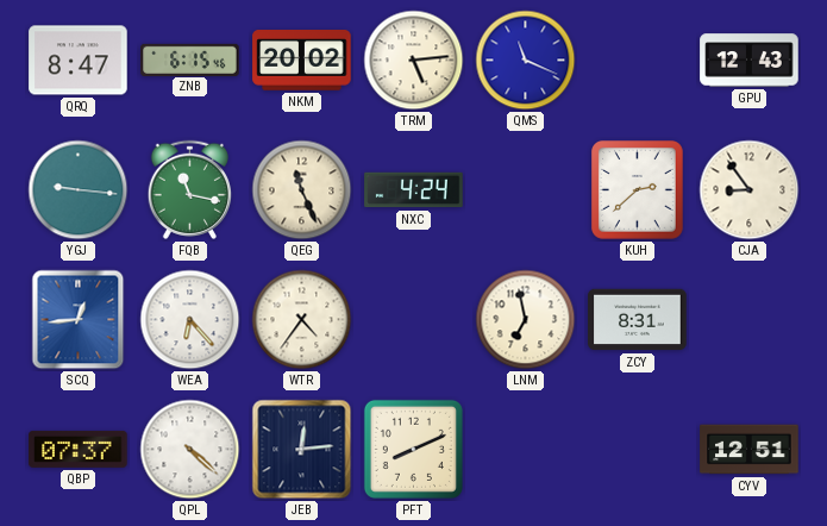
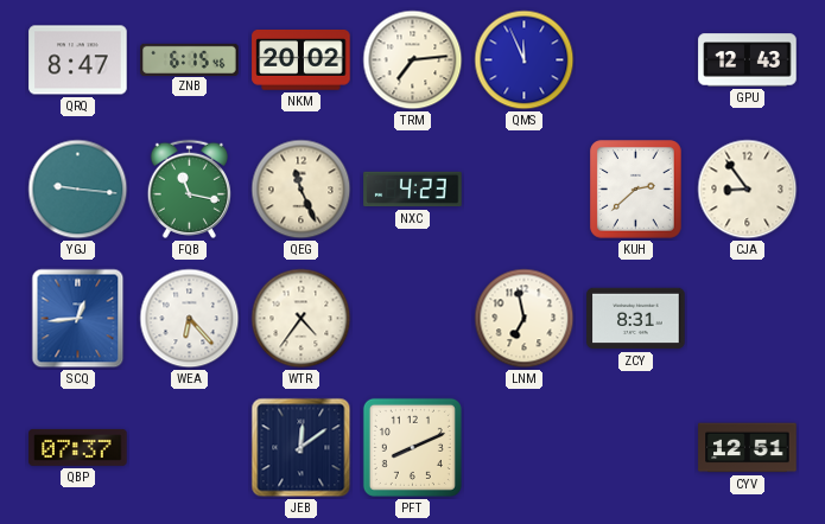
TRM: 5:14 -> 7:14 (413, 60)
QMS: 11:19 -> 11:56 (525, 60)
NXC: 4:24 -> 4:23 (413, 190)
QPL: 4:22 -> none (190, 450)
JEB: 12:14 -> 12:09 (302, 448)
